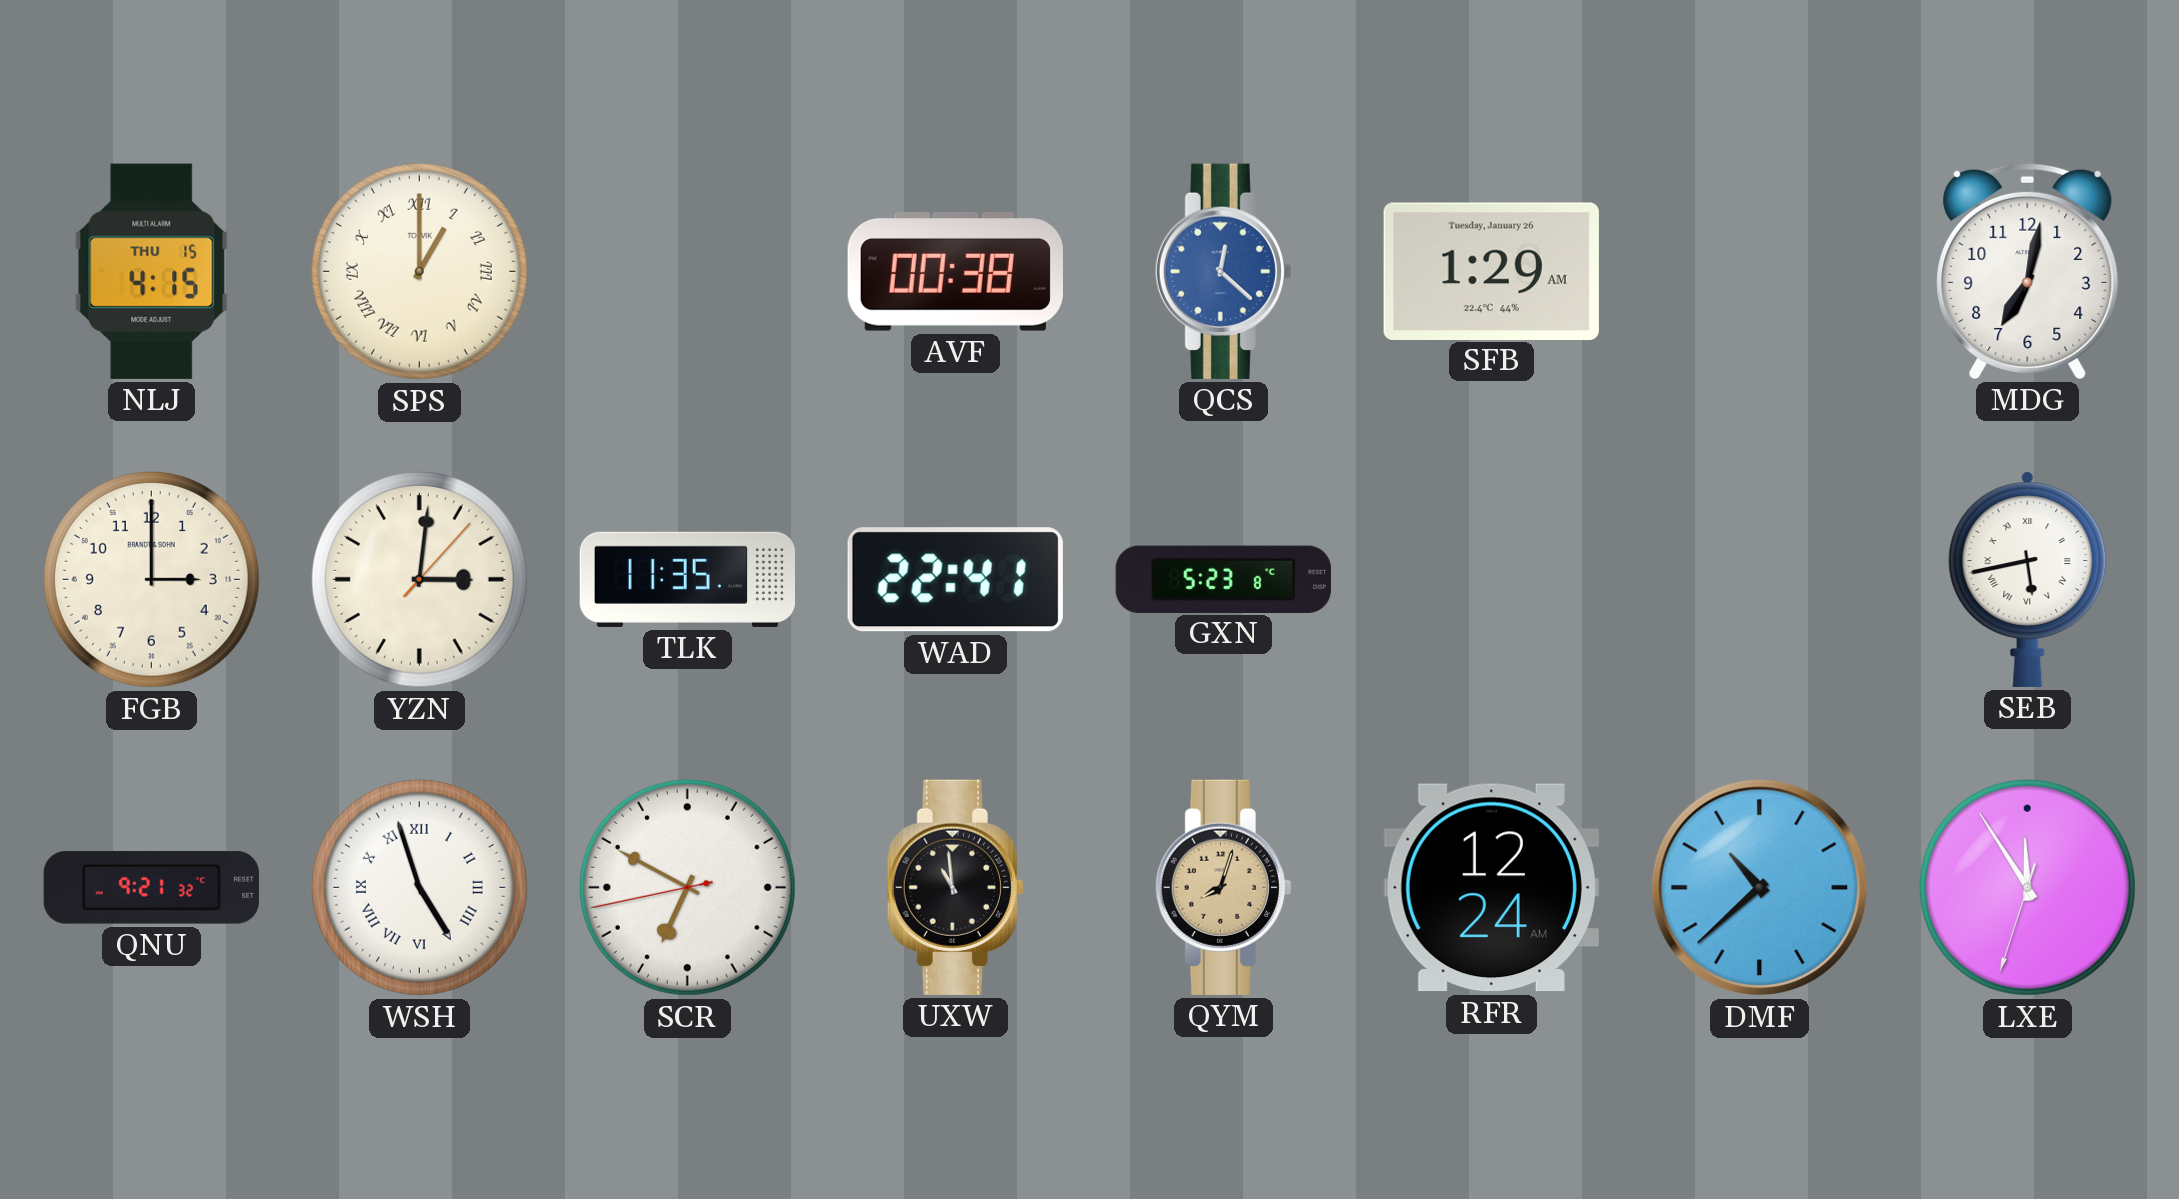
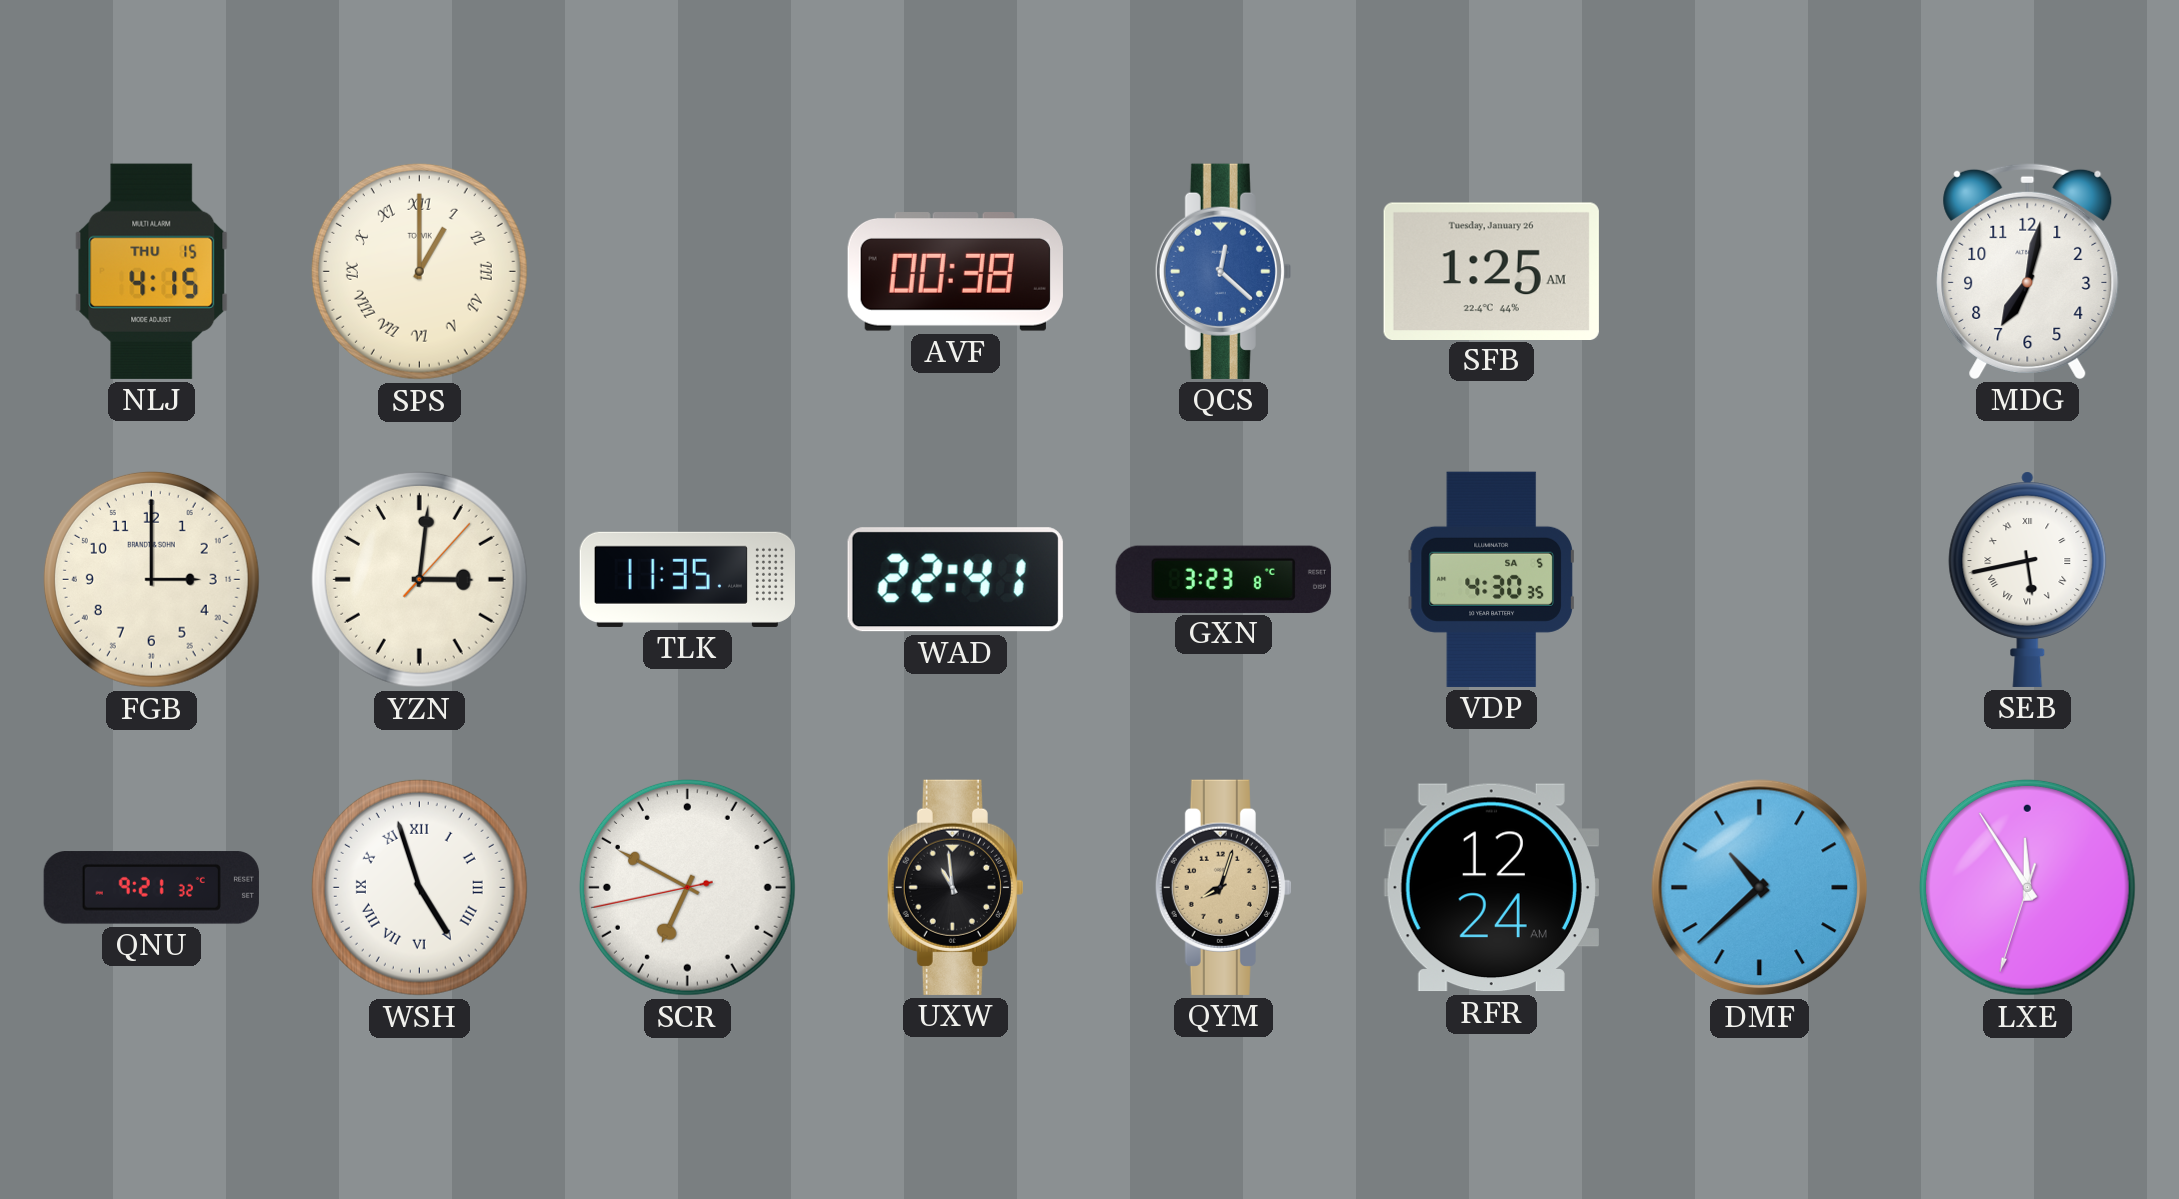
SFB: 1:29 -> 1:25 (1491, 271)
GXN: 5:23 -> 3:23 (1223, 579)
VDP: none -> 4:30 (1491, 579)
